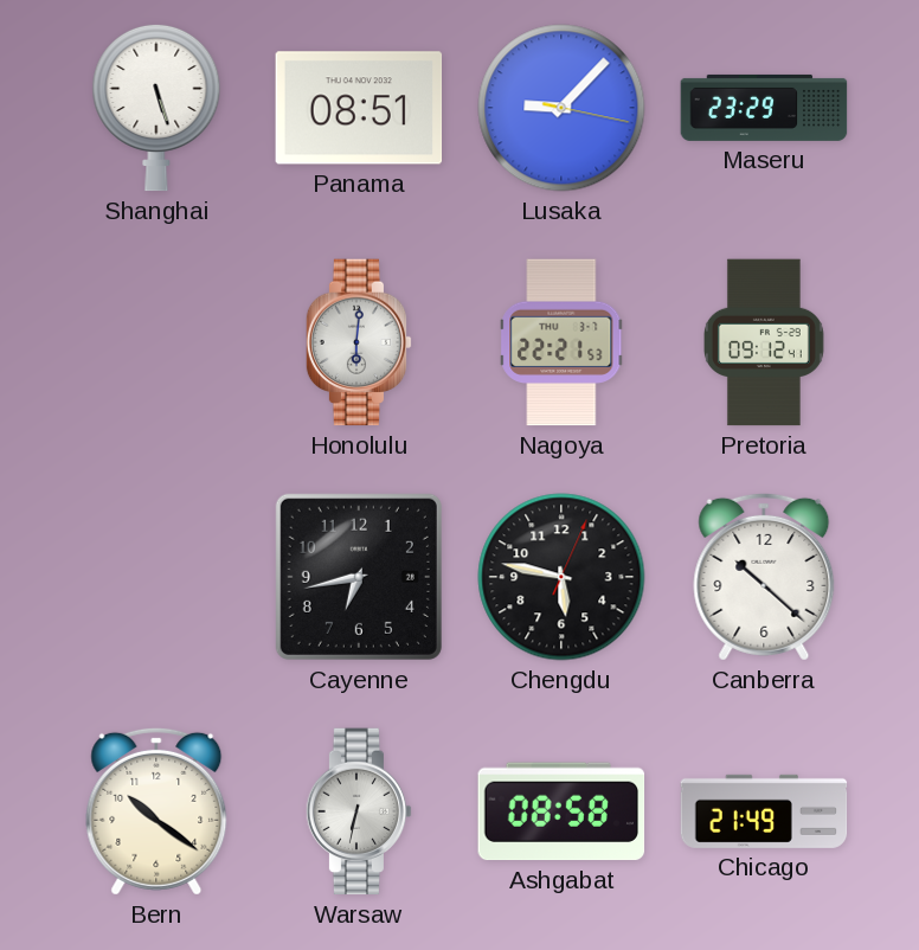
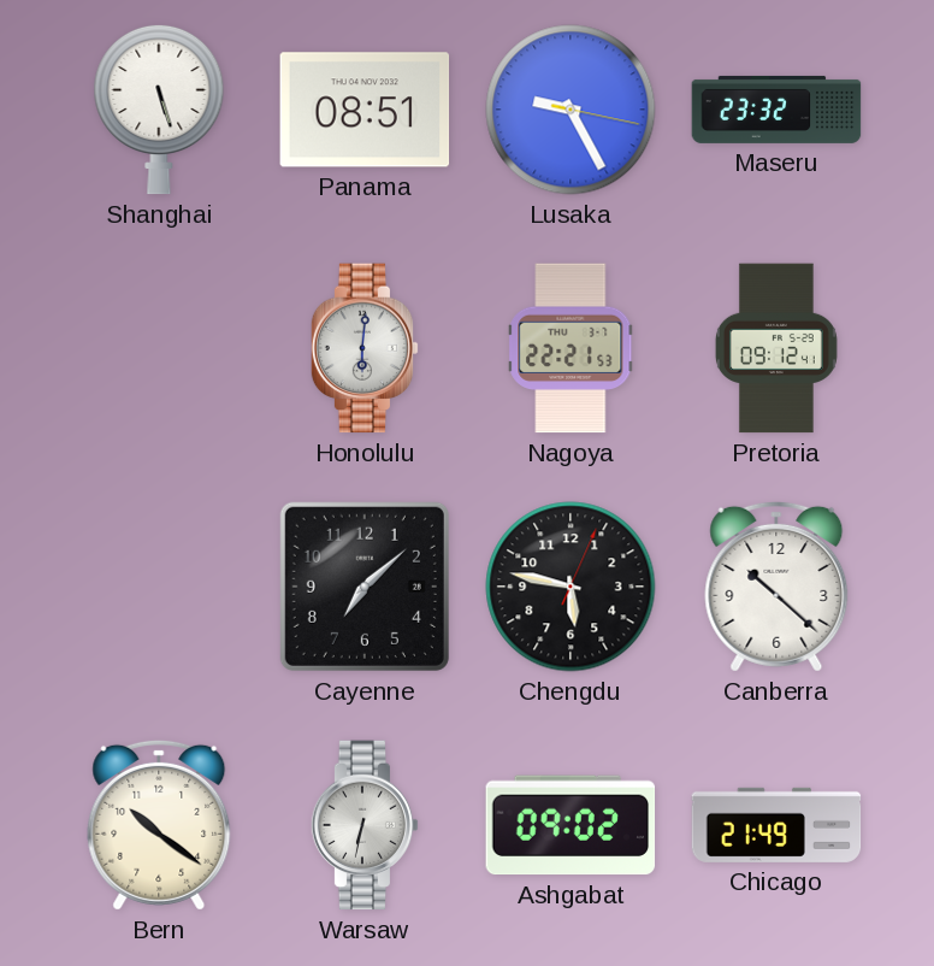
Lusaka: 9:07 -> 9:25 (571, 110)
Maseru: 23:29 -> 23:32 (776, 110)
Cayenne: 6:43 -> 7:08 (365, 587)
Ashgabat: 08:58 -> 09:02 (571, 825)
